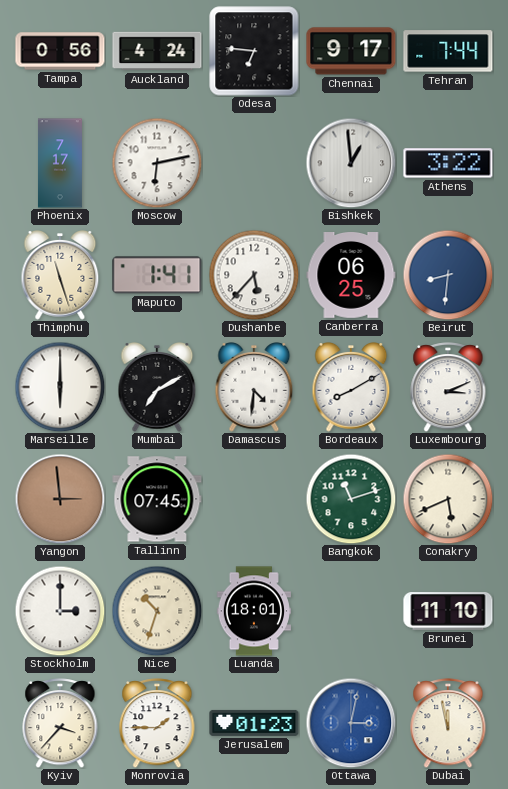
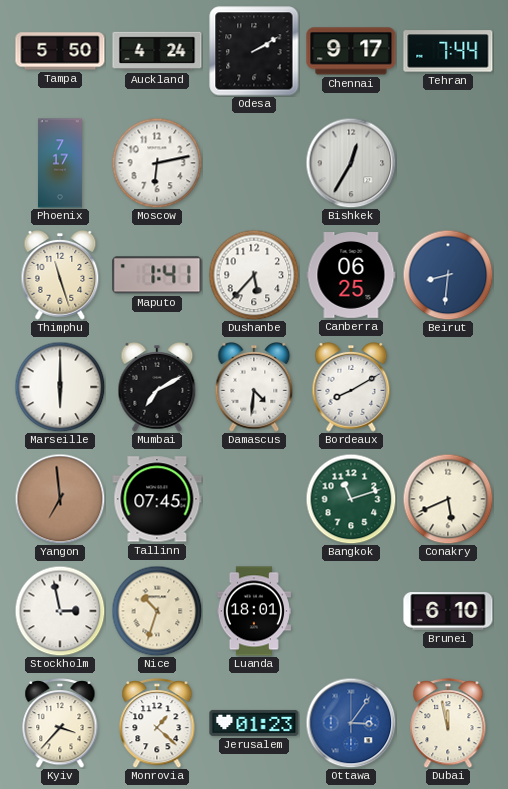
Tampa: 0:56 -> 5:50 (60, 51)
Odesa: 6:46 -> 2:10 (254, 51)
Bishkek: 12:59 -> 12:35 (351, 163)
Athens: 3:22 -> none (448, 163)
Luxembourg: 3:11 -> none (448, 387)
Yangon: 2:59 -> 6:59 (60, 499)
Stockholm: 3:00 -> 2:58 (60, 611)
Brunei: 11:10 -> 6:10 (448, 611)
Monrovia: 1:45 -> 1:22 (157, 723)
Ottawa: 3:02 -> 3:06 (351, 723)
